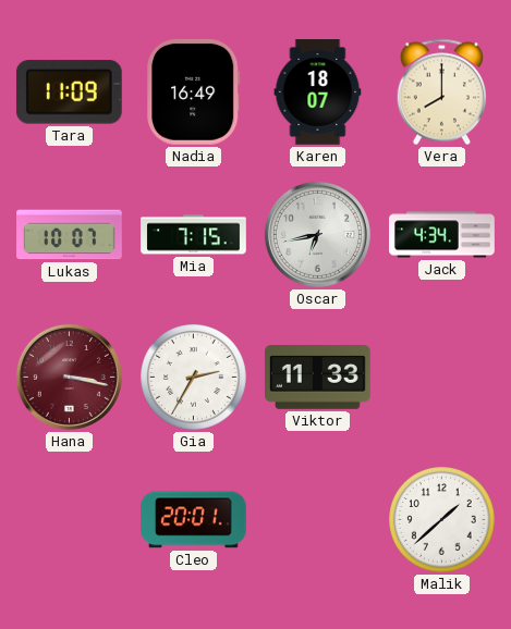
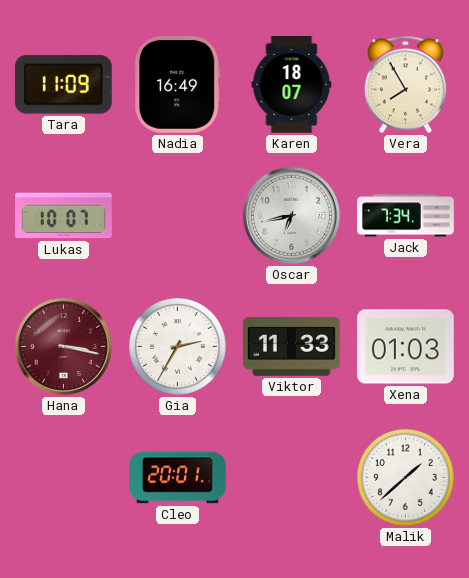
Vera: 8:00 -> 7:55 (405, 85)
Mia: 7:15 -> none (194, 235)
Jack: 4:34 -> 7:34 (406, 216)
Xena: none -> 01:03 (406, 347)
